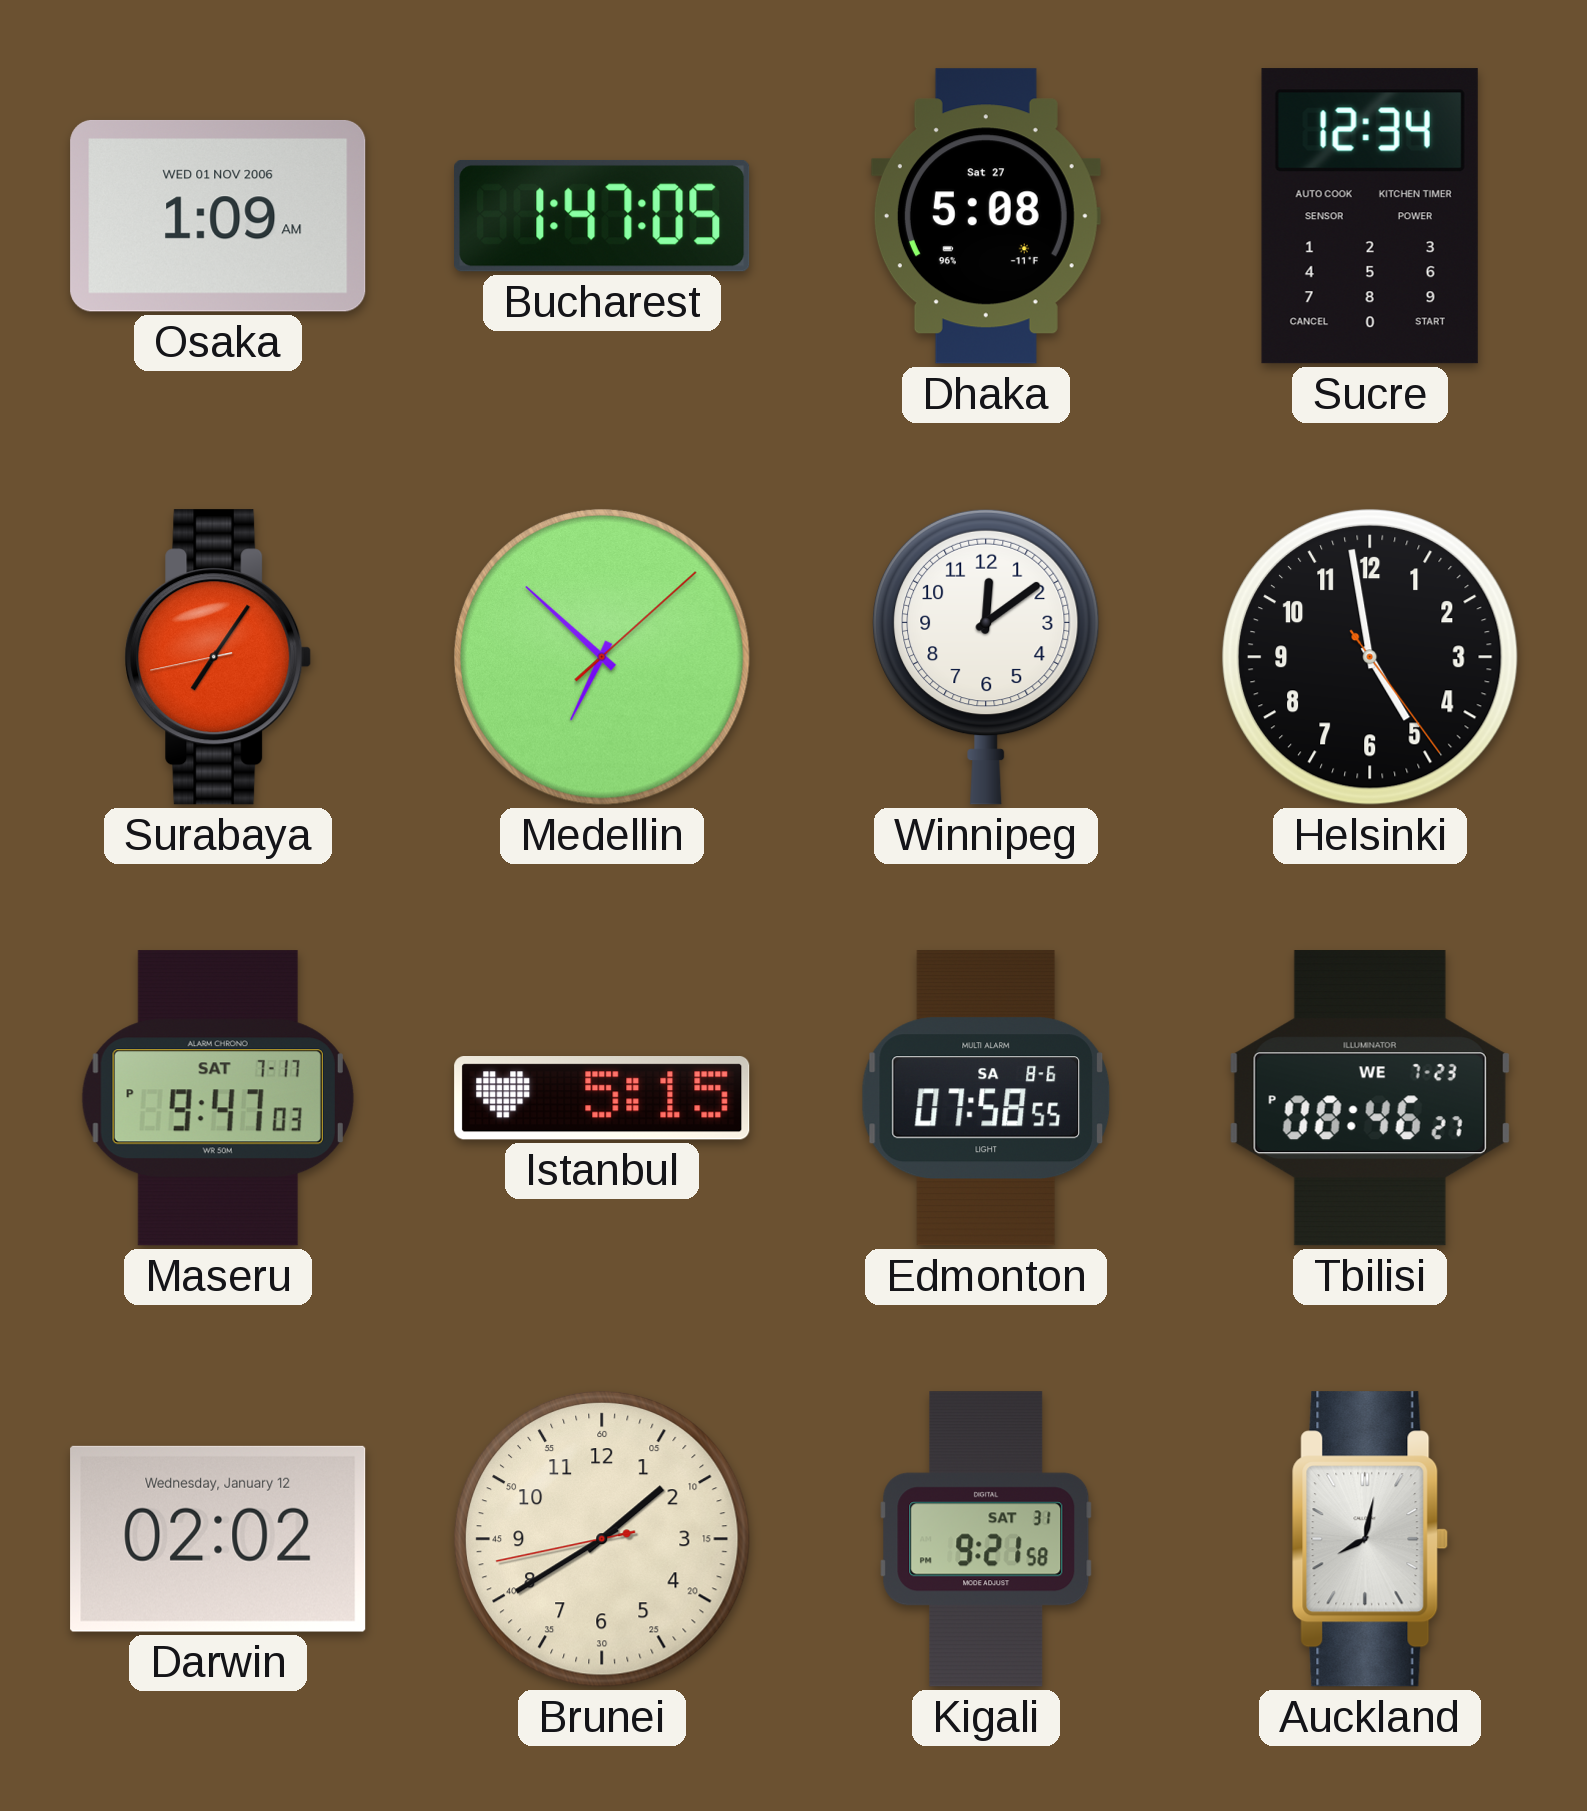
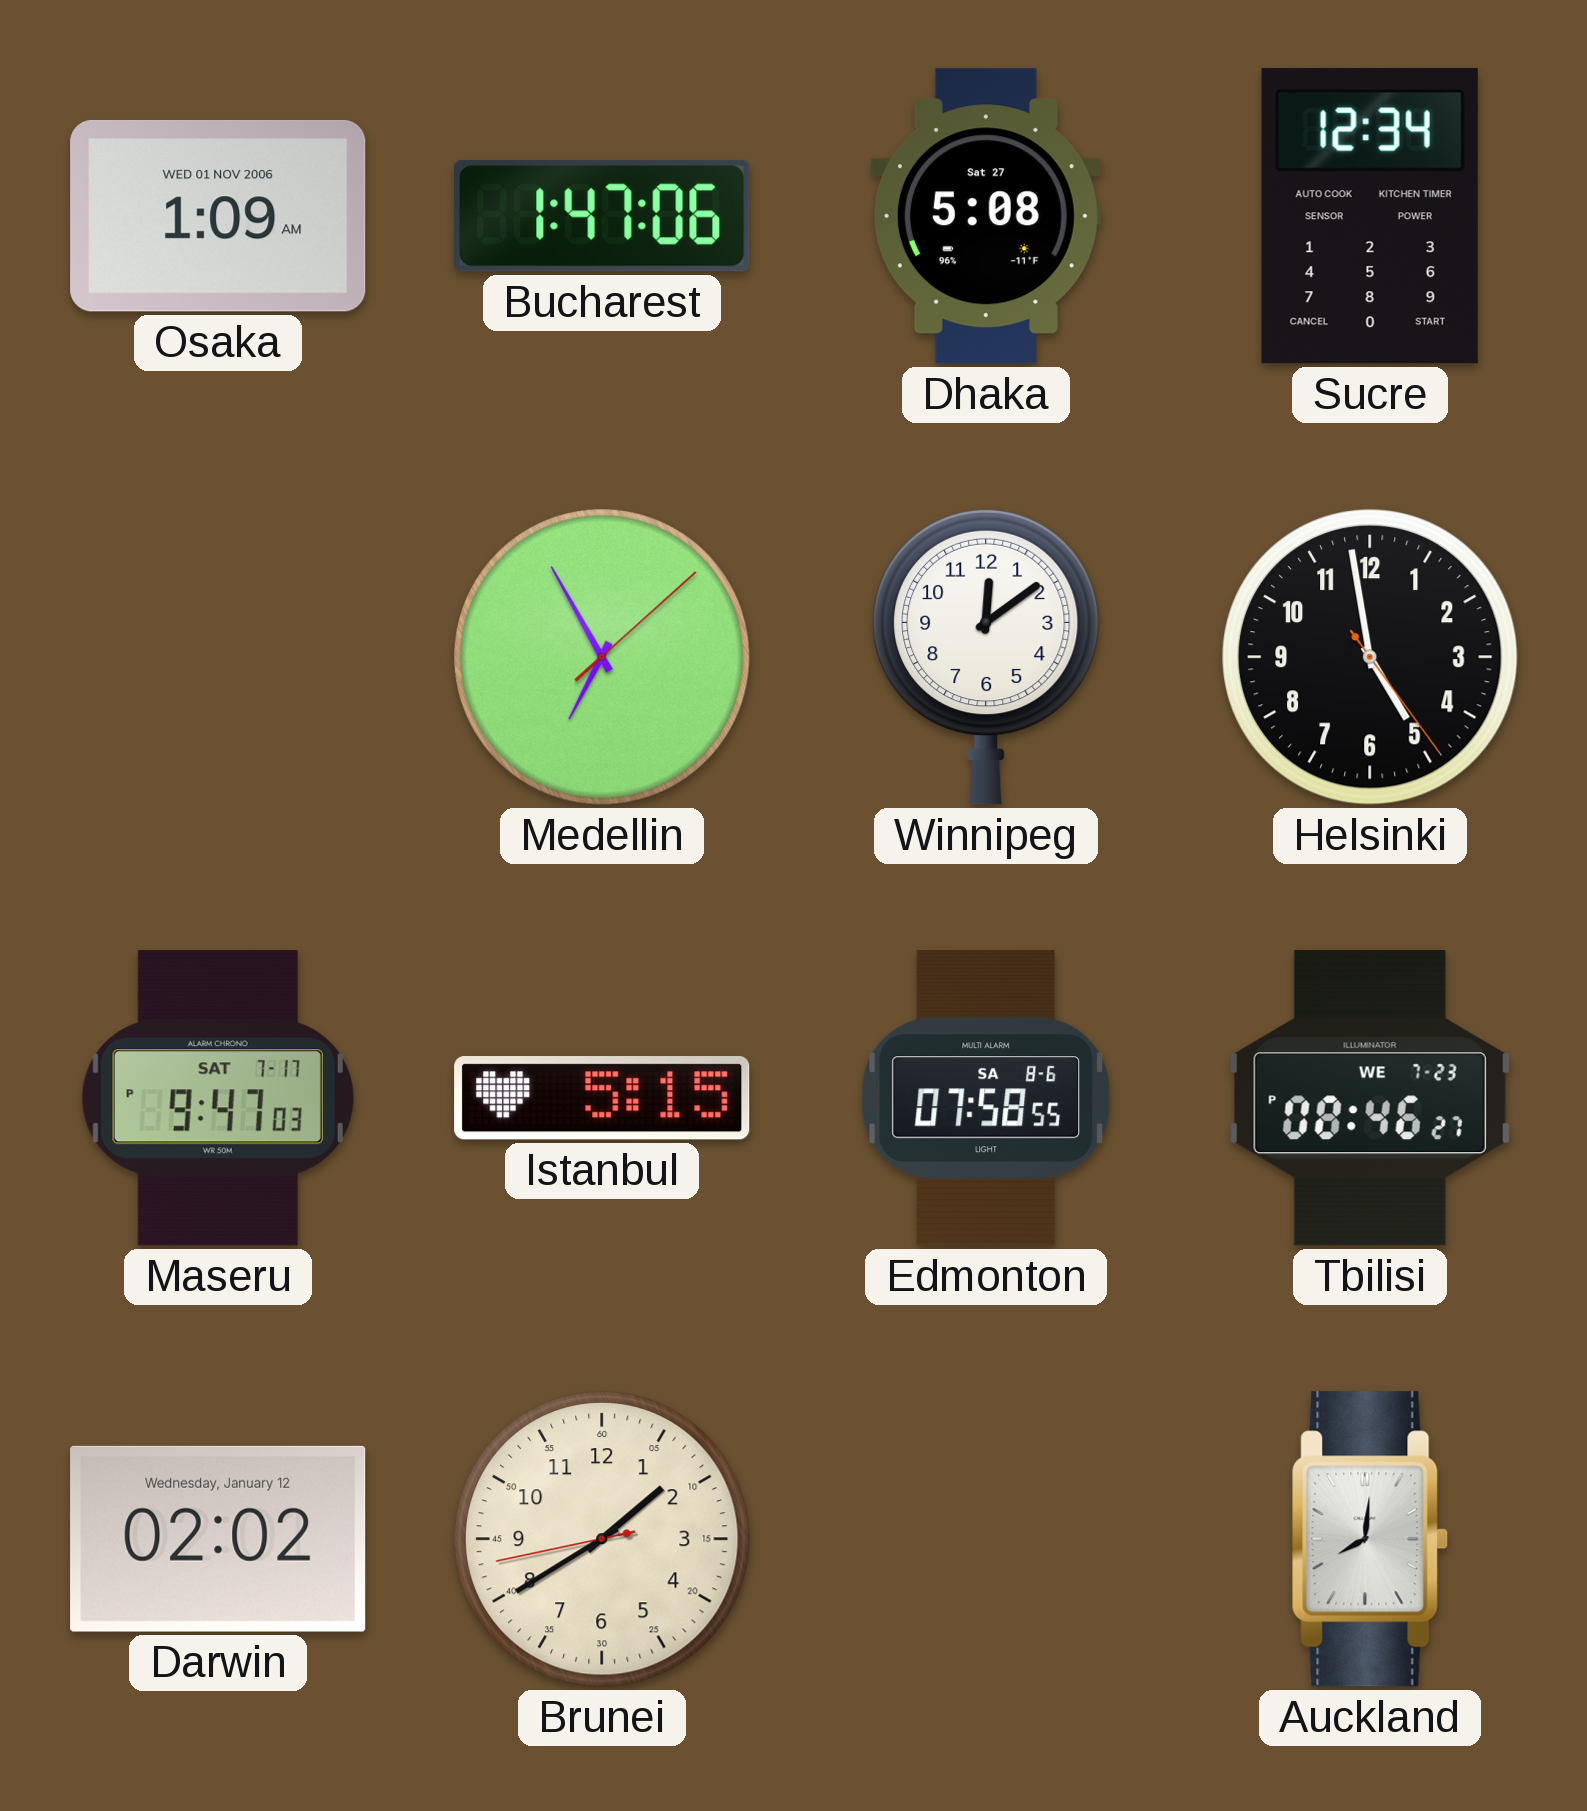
Bucharest: 1:47:05 -> 1:47:06 (602, 216)
Surabaya: 7:05 -> none (218, 657)
Medellin: 6:52 -> 6:55 (602, 657)
Kigali: 9:21 -> none (986, 1539)
Auckland: 8:02 -> 8:01 (1370, 1539)
